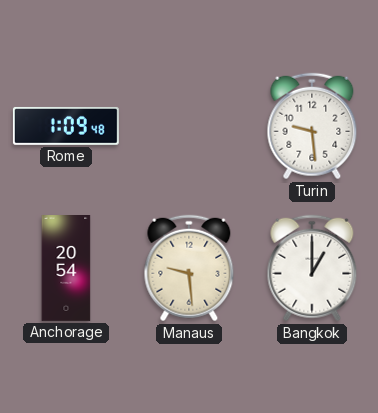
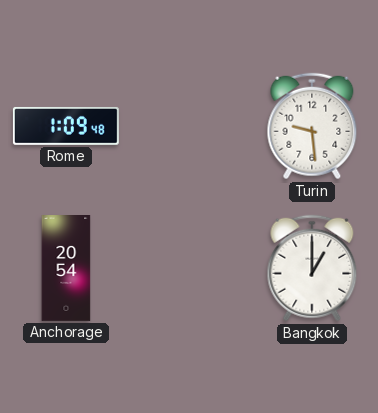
Manaus: 9:29 -> none (189, 268)
